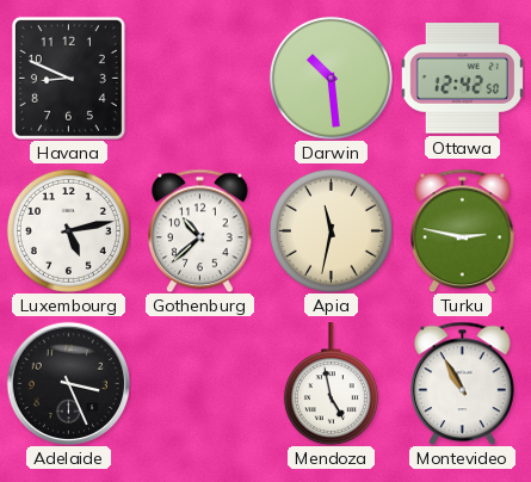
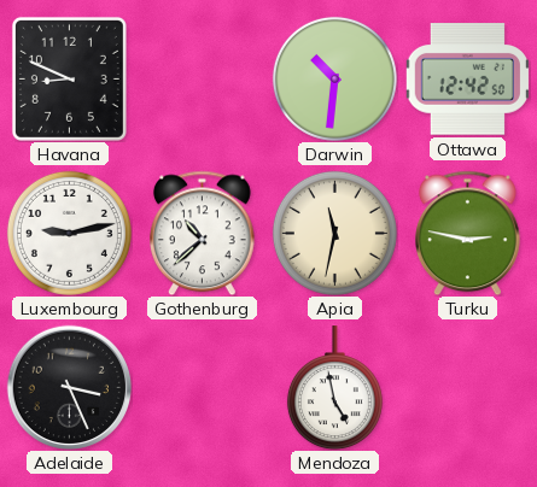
Darwin: 10:29 -> 10:31 (334, 78)
Luxembourg: 5:13 -> 9:13 (69, 233)
Montevideo: 10:55 -> none (463, 383)
